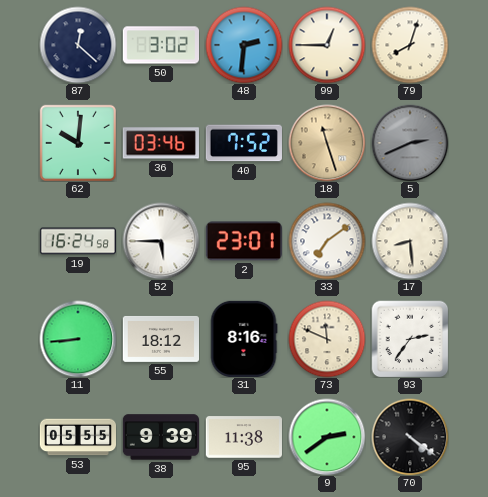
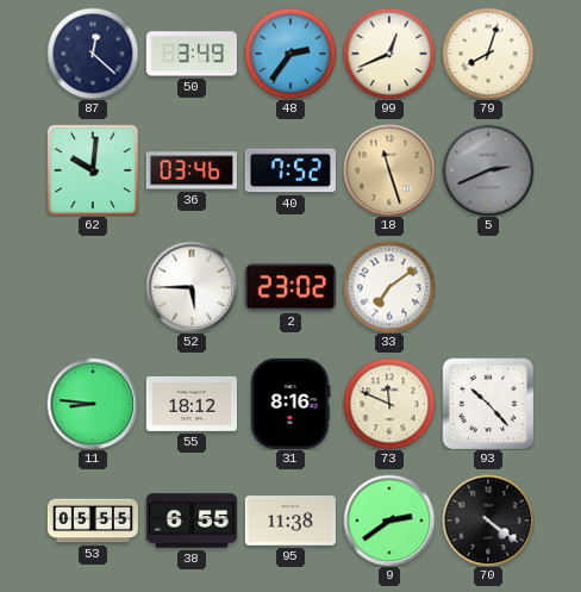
50: 3:02 -> 3:49 (190, 54)
48: 2:31 -> 2:36 (290, 54)
99: 12:45 -> 12:41 (389, 54)
19: 16:24 -> none (78, 241)
2: 23:01 -> 23:02 (290, 287)
17: 8:29 -> none (410, 241)
11: 8:44 -> 8:46 (93, 404)
93: 2:36 -> 10:23 (488, 404)
38: 9:39 -> 6:55 (190, 521)
